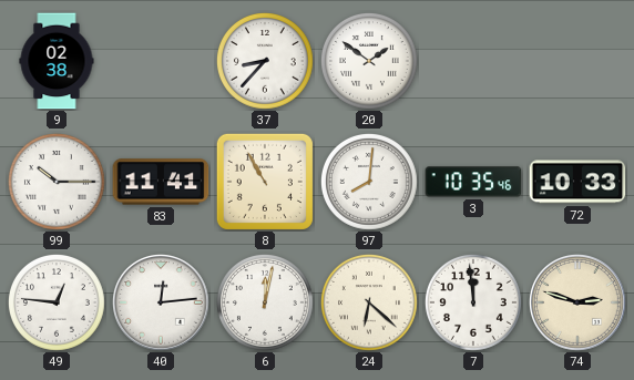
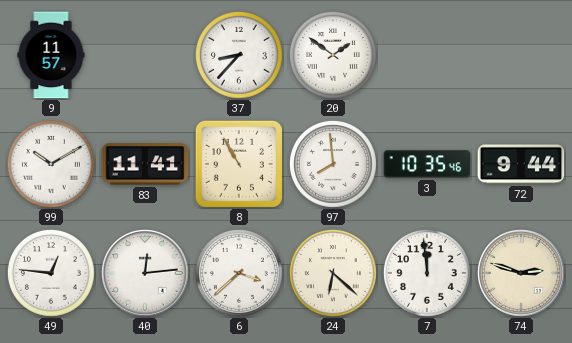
9: 02:38 -> 11:57 (51, 55)
99: 10:15 -> 10:10 (51, 164)
97: 8:01 -> 7:59 (333, 164)
72: 10:33 -> 9:44 (521, 164)
6: 12:02 -> 3:38 (239, 273)
